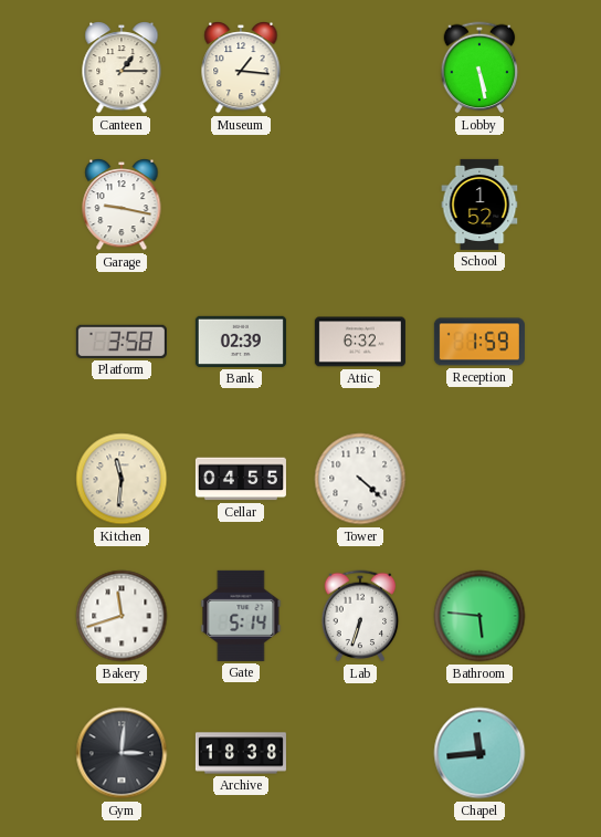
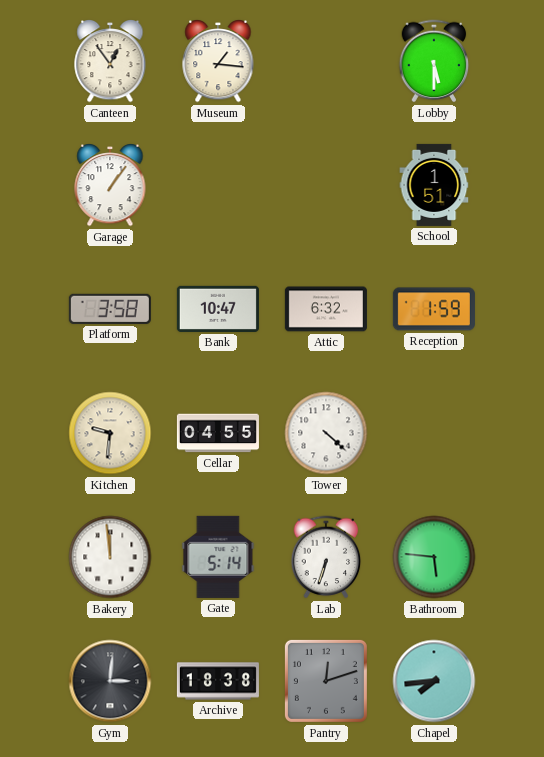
Canteen: 1:15 -> 12:54 (110, 61)
Lobby: 5:28 -> 5:30 (434, 61)
Garage: 9:17 -> 1:06 (110, 185)
School: 1:52 -> 1:51 (434, 185)
Bank: 02:39 -> 10:47 (218, 309)
Kitchen: 11:31 -> 9:31 (110, 433)
Bakery: 11:42 -> 11:59 (110, 557)
Pantry: none -> 12:12 (326, 681)
Chapel: 11:44 -> 7:44 (434, 681)
